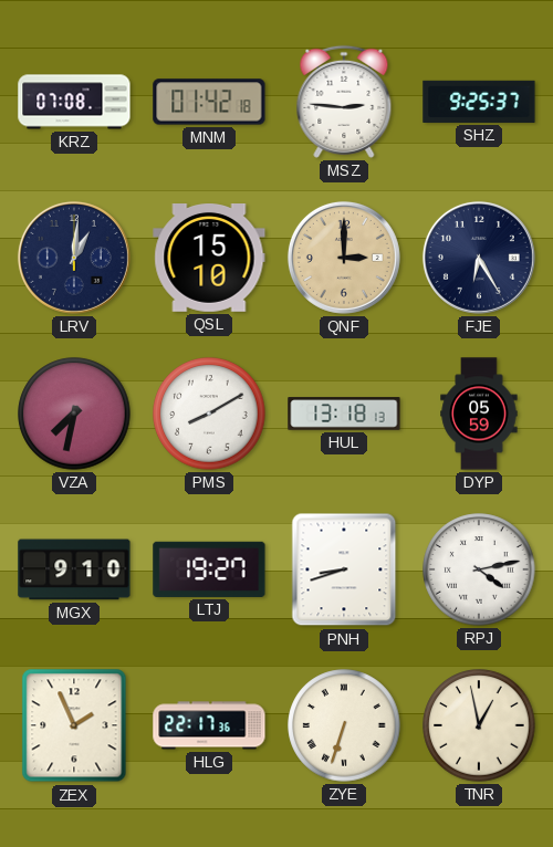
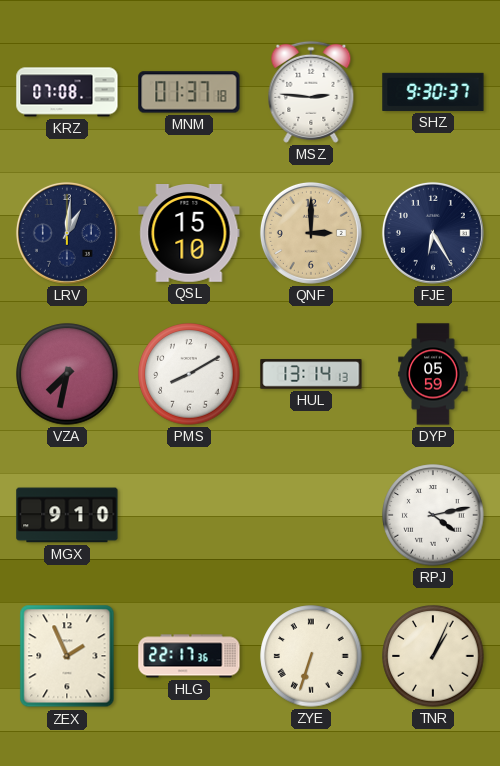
MNM: 01:42 -> 01:37 (189, 92)
SHZ: 9:25 -> 9:30 (433, 92)
HUL: 13:18 -> 13:14 (311, 374)
LTJ: 19:27 -> none (209, 569)
PNH: 8:42 -> none (344, 569)
TNR: 12:58 -> 1:04 (433, 656)
